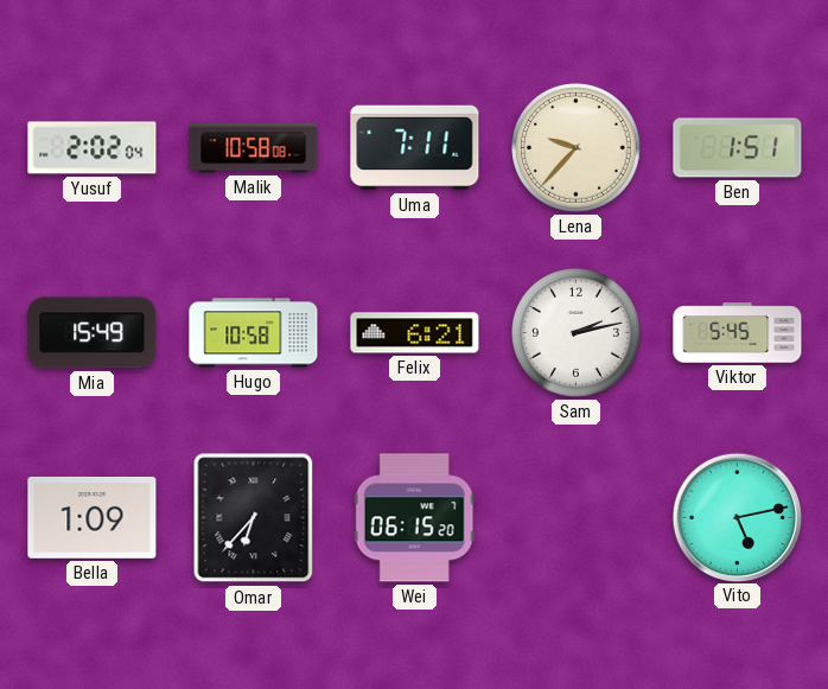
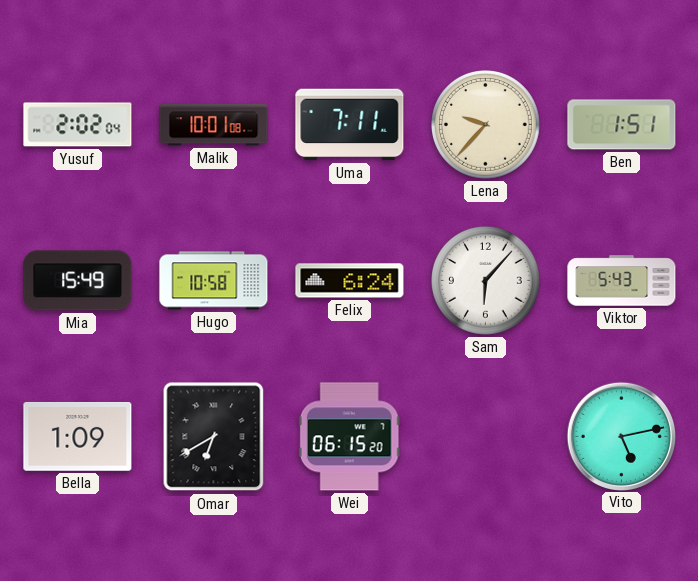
Malik: 10:58 -> 10:01 (214, 125)
Felix: 6:21 -> 6:24 (350, 281)
Sam: 2:13 -> 6:07 (486, 281)
Viktor: 5:45 -> 5:43 (622, 281)
Omar: 6:37 -> 6:40 (214, 437)
